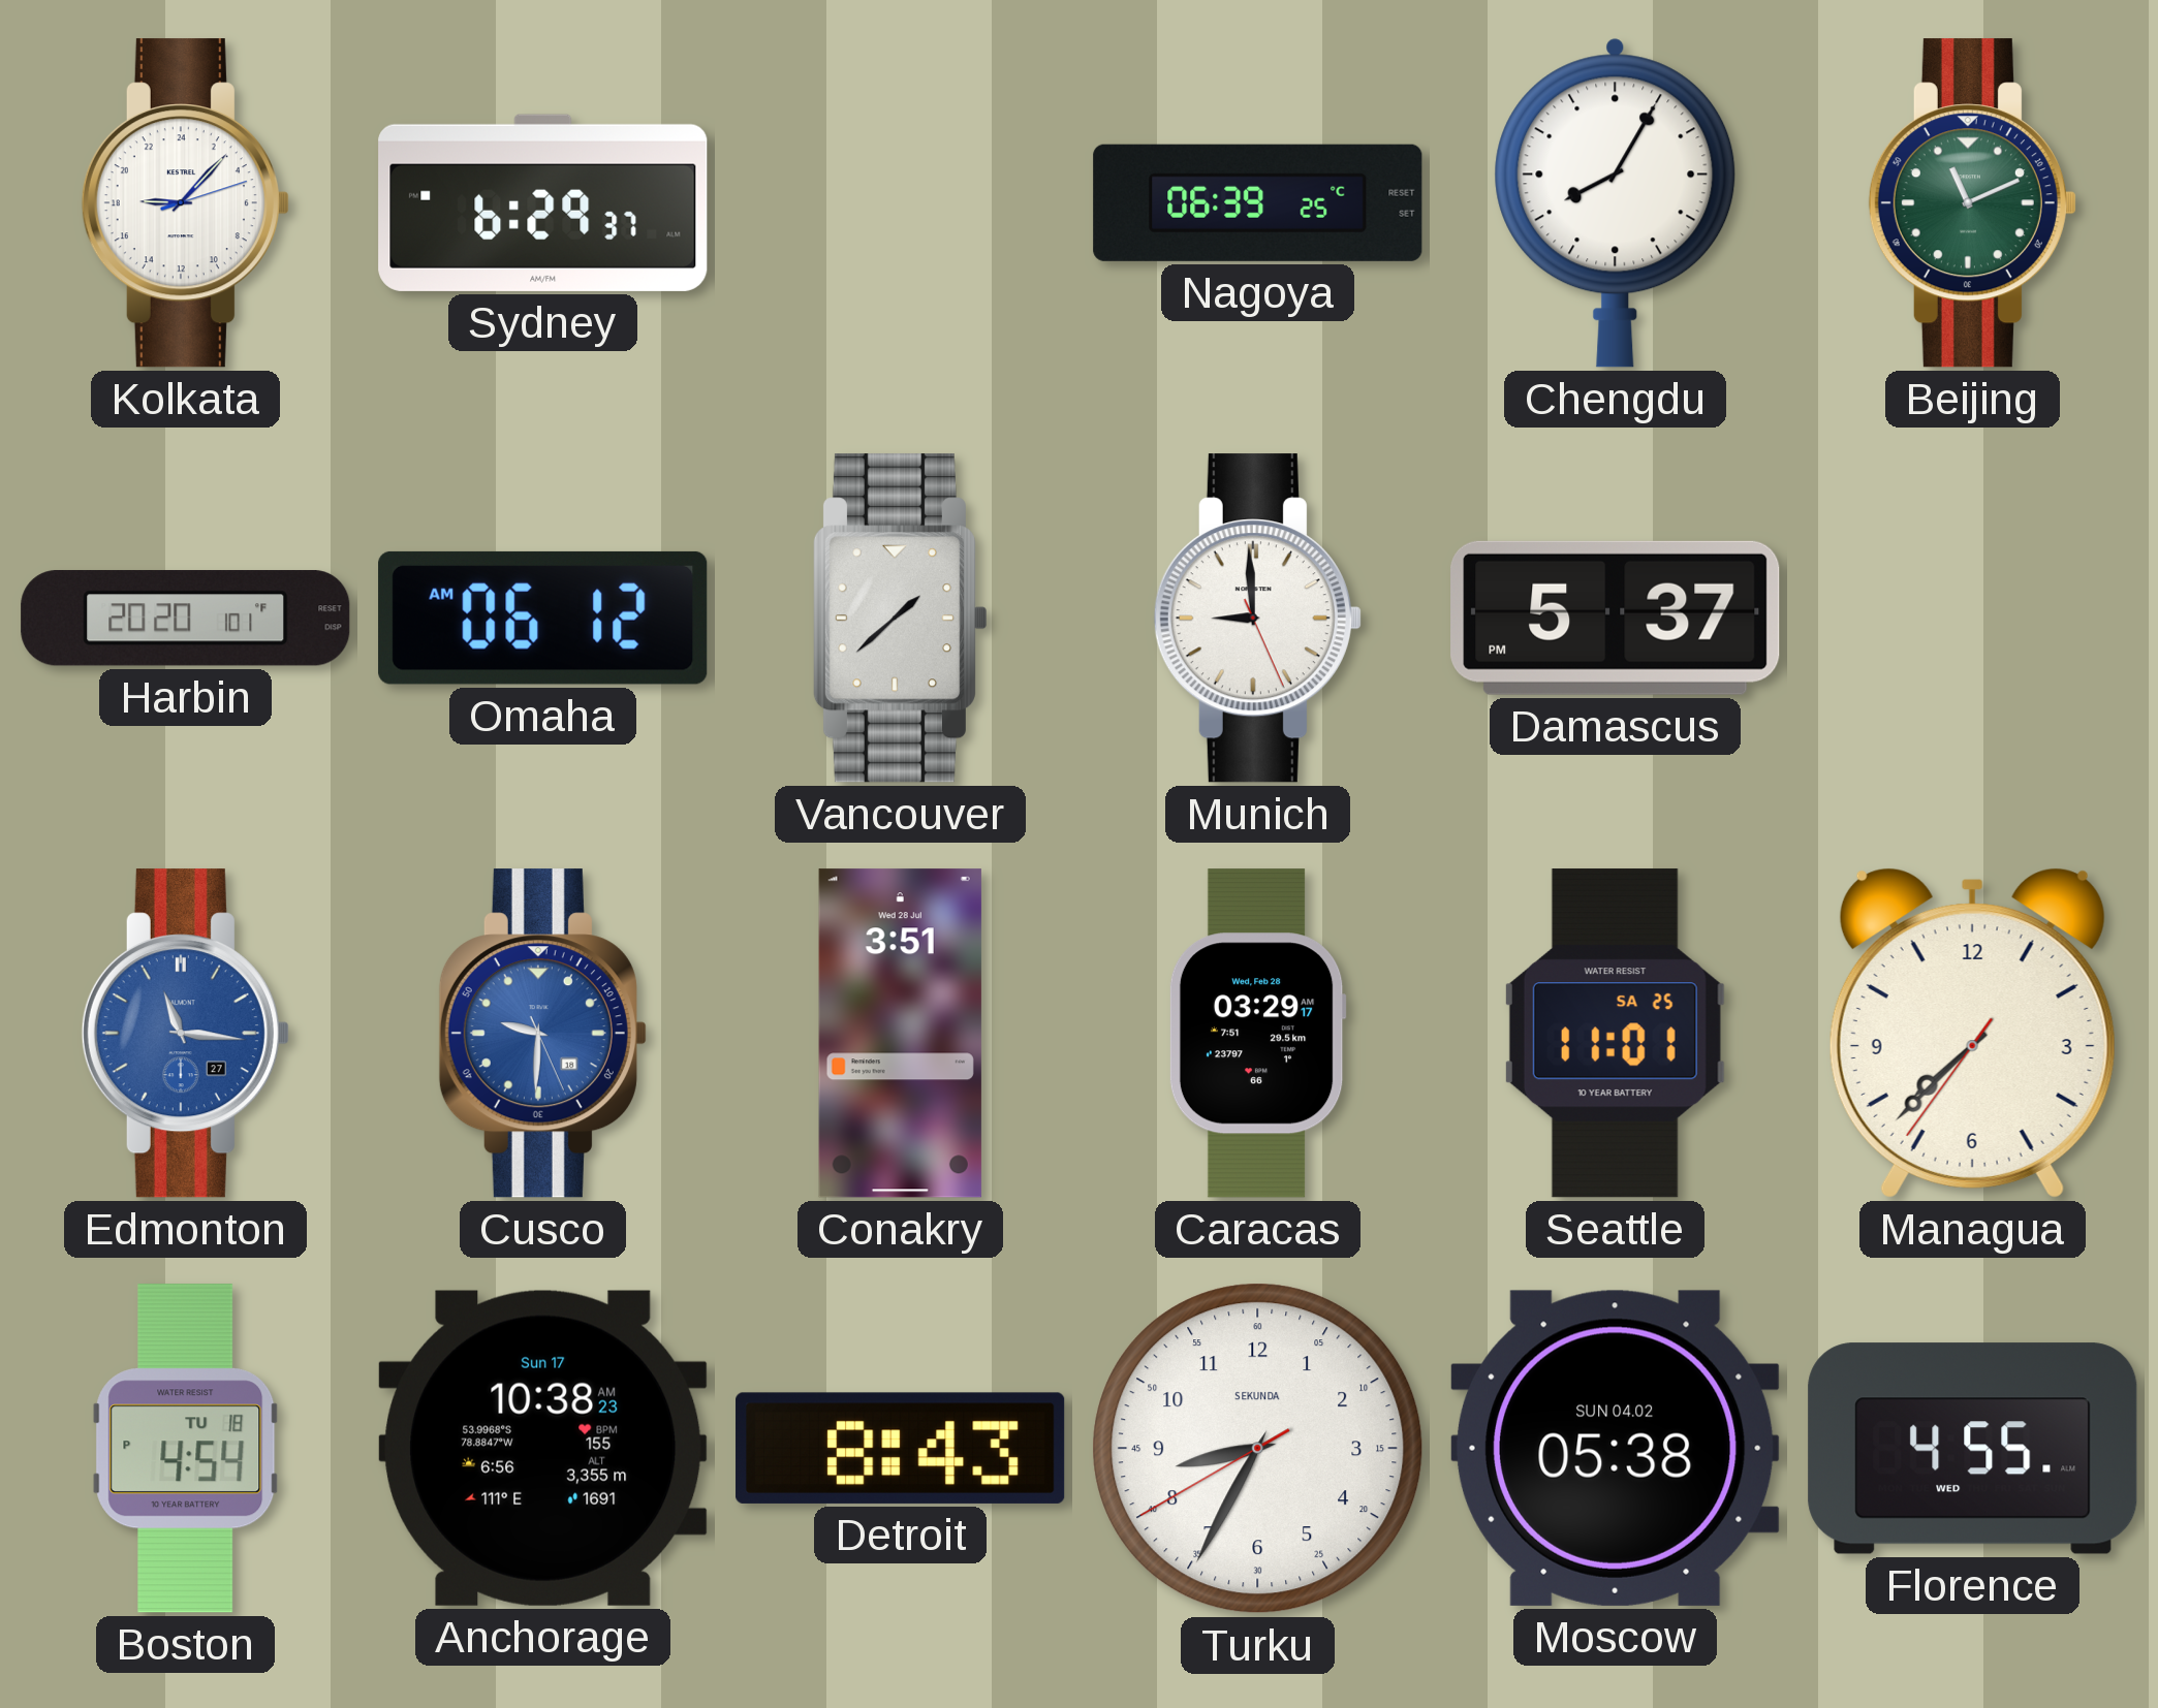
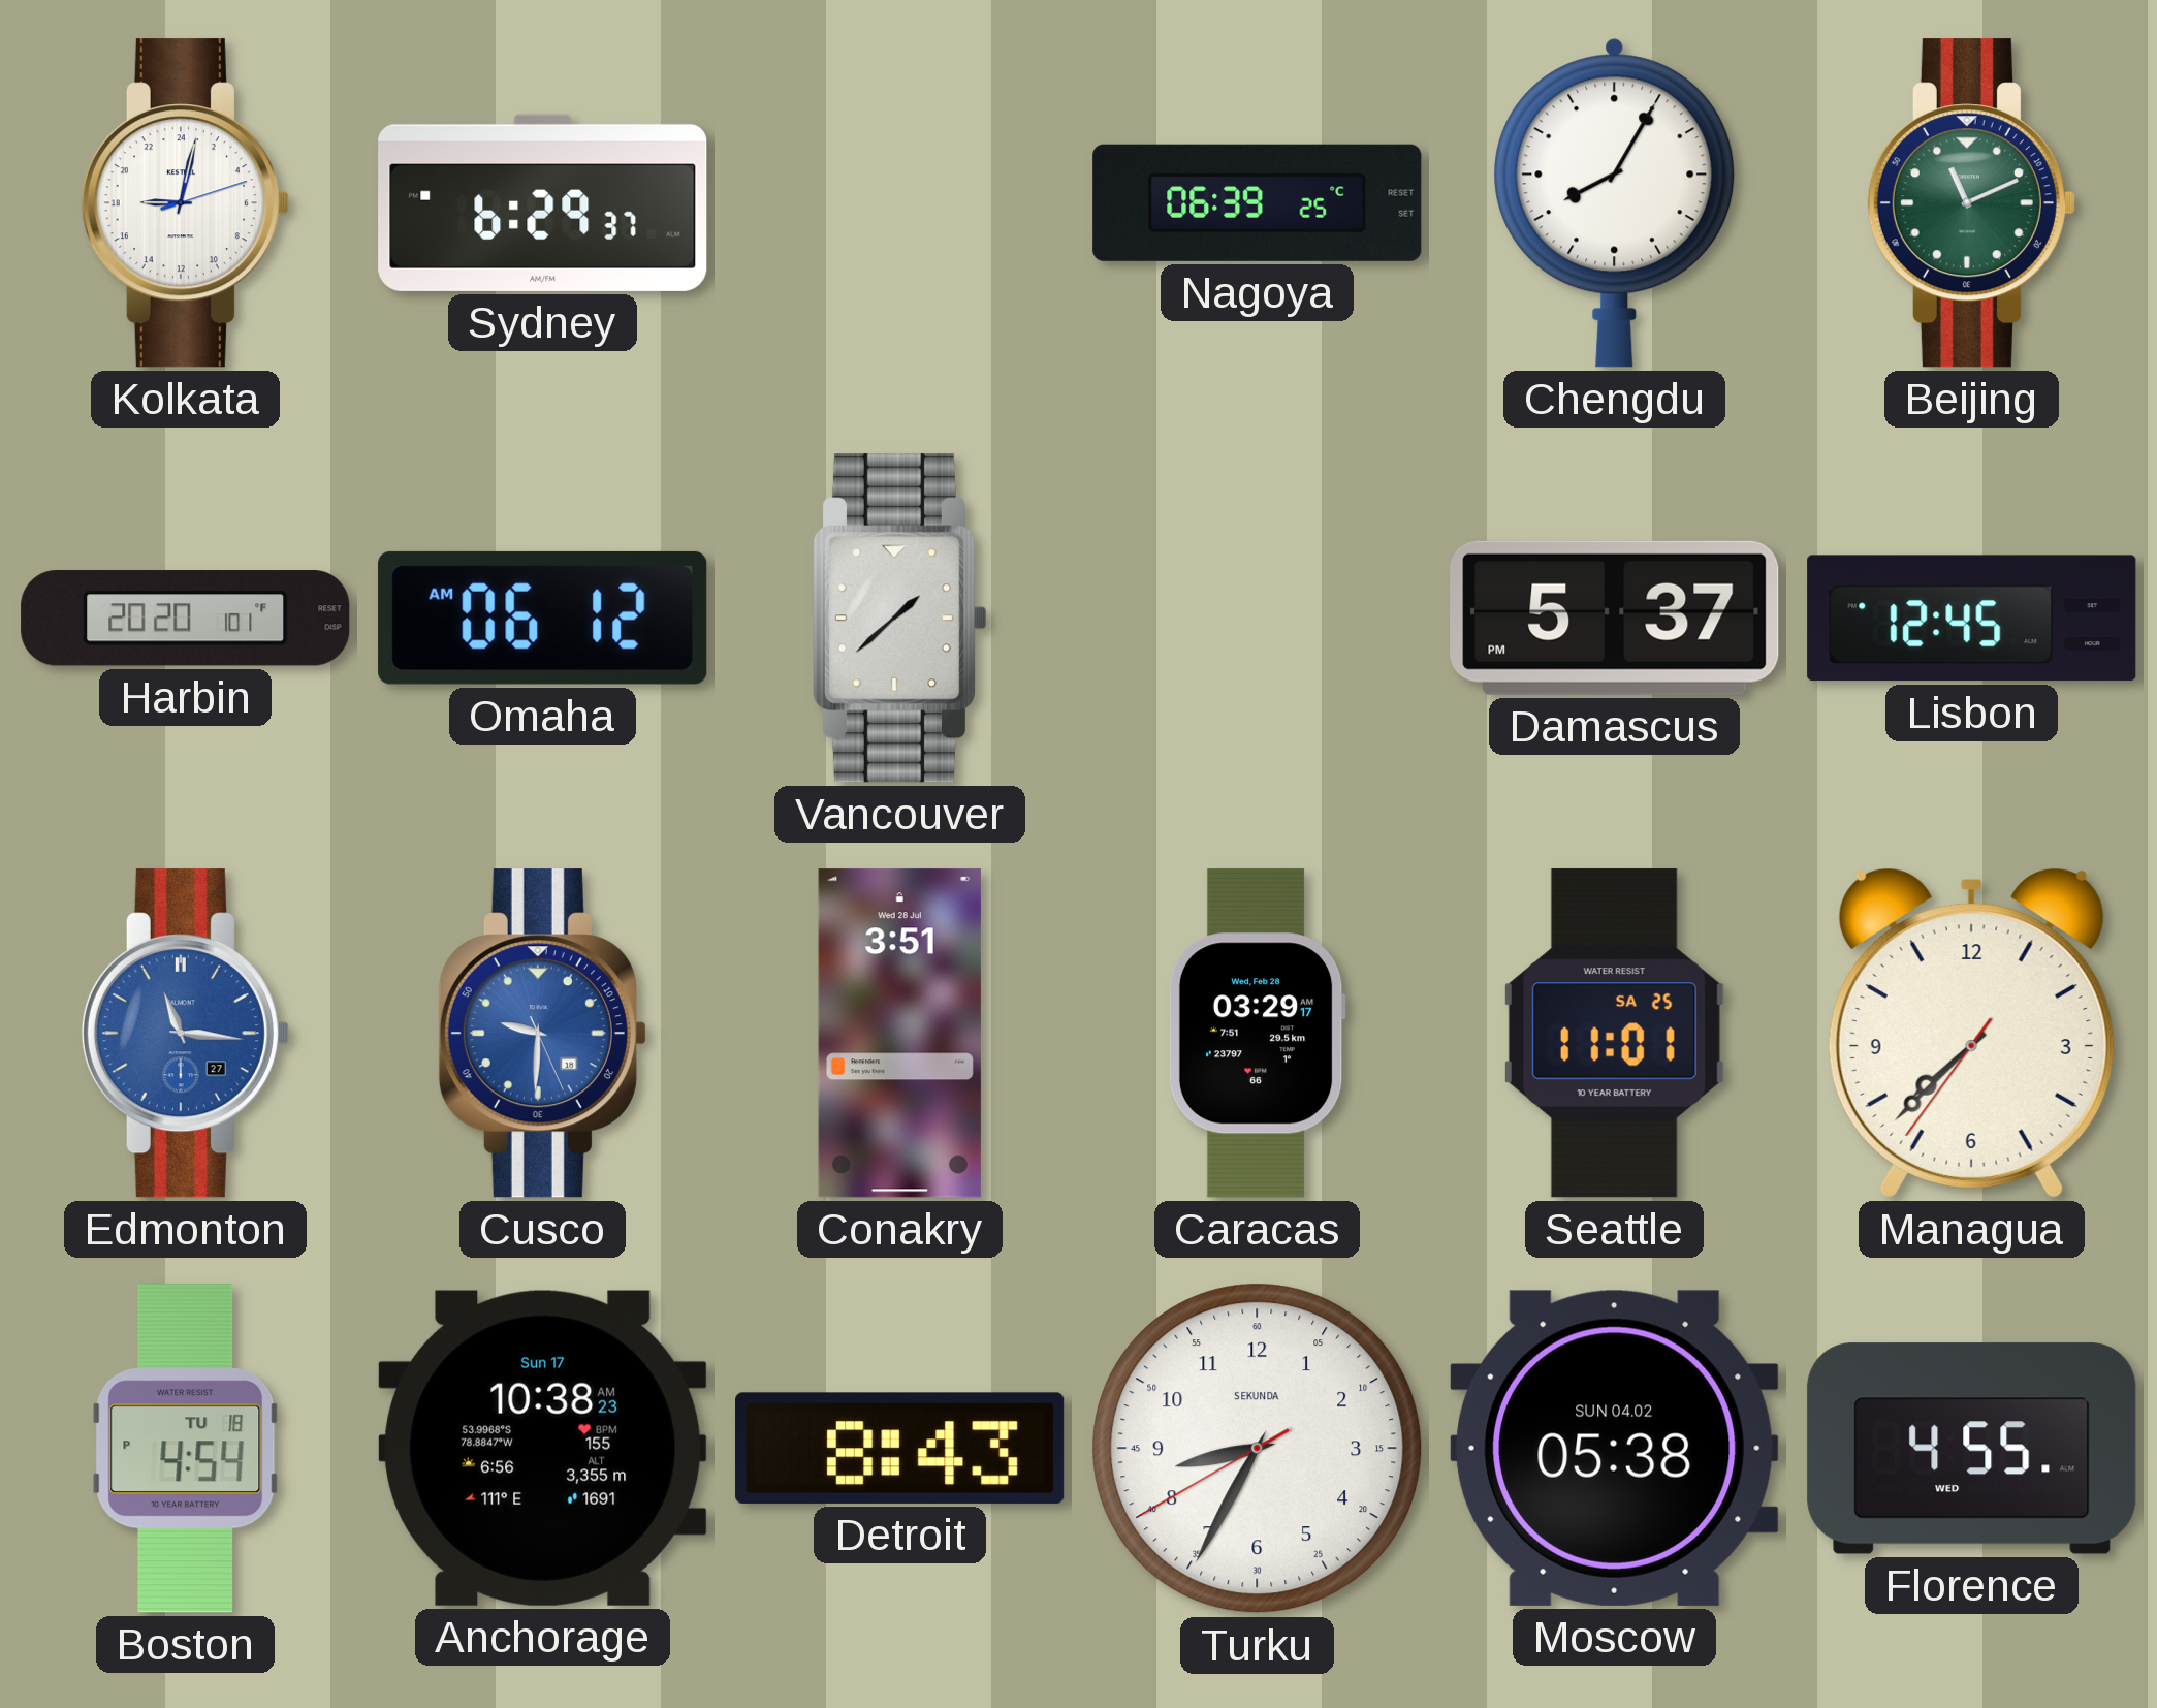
Kolkata: 18:07 -> 18:02 (185, 203)
Munich: 8:59 -> none (1257, 619)
Lisbon: none -> 12:45 (1972, 619)
